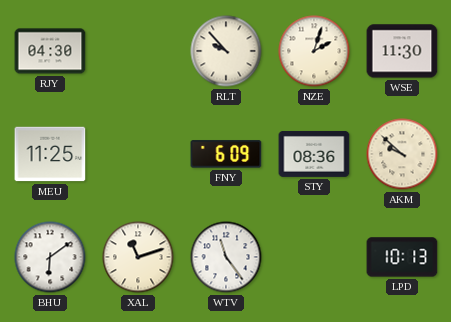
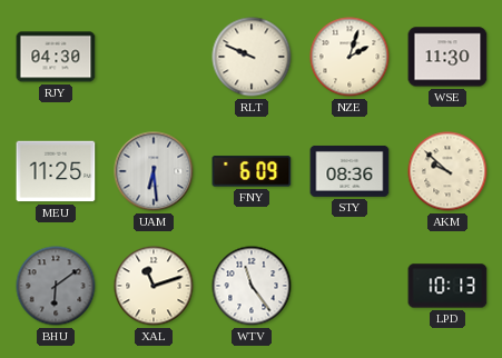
RLT: 9:53 -> 9:49 (252, 57)
UAM: none -> 6:29 (154, 171)
BHU dial: white -> grey (56, 286)
